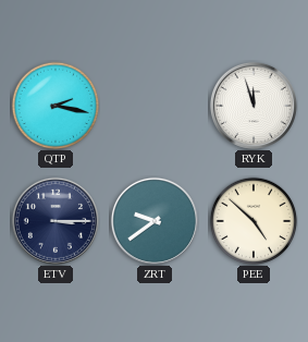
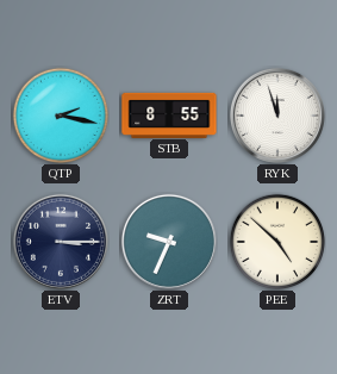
STB: none -> 8:55 (169, 114)
ZRT: 9:39 -> 9:34 (169, 242)
